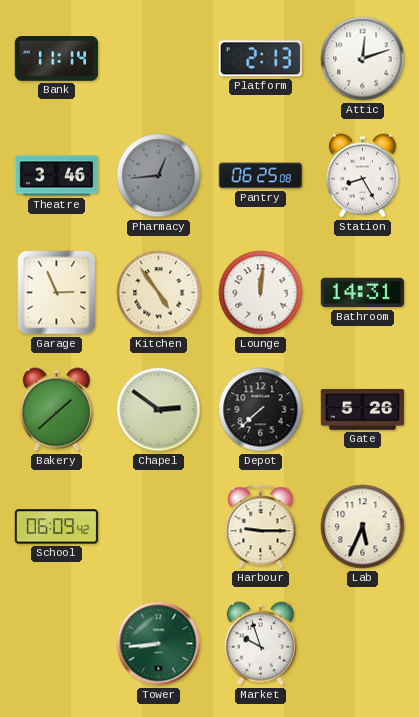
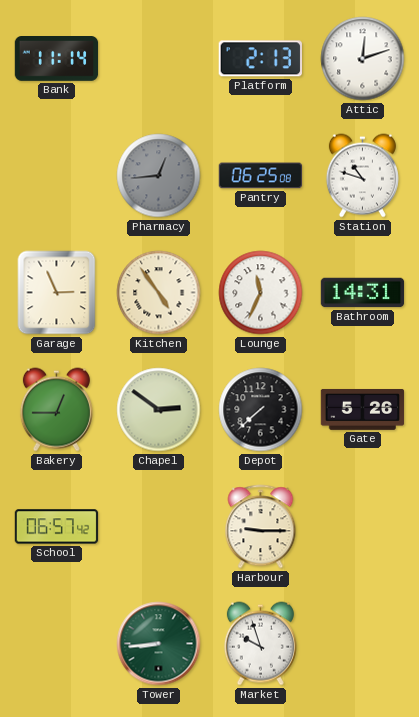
Theatre: 3:46 -> none (57, 176)
Station: 8:25 -> 10:48 (362, 176)
Lounge: 12:01 -> 11:34 (261, 293)
Bakery: 1:38 -> 12:45 (56, 410)
School: 06:09 -> 06:57 (57, 527)
Lab: 5:34 -> none (363, 527)
